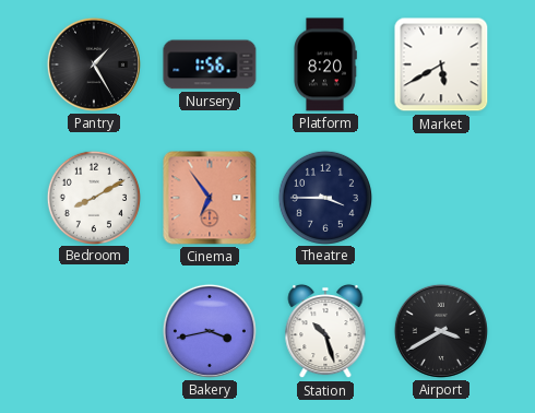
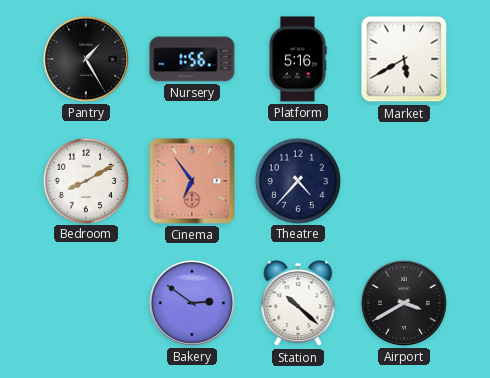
Platform: 8:20 -> 5:16 (298, 59)
Theatre: 3:45 -> 4:37 (297, 180)
Bakery: 3:43 -> 2:51 (192, 303)
Station: 10:27 -> 10:22 (298, 303)
